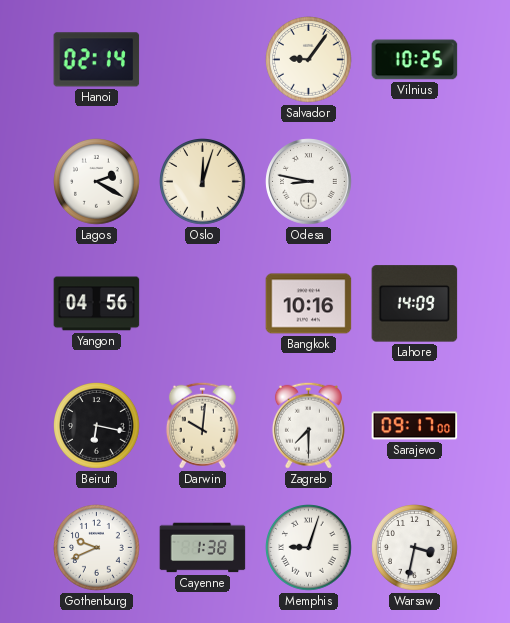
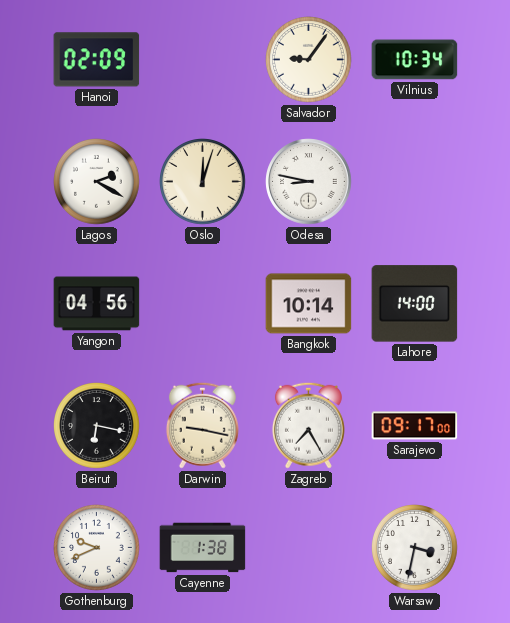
Hanoi: 02:14 -> 02:09 (97, 60)
Vilnius: 10:25 -> 10:34 (415, 60)
Bangkok: 10:16 -> 10:14 (309, 304)
Lahore: 14:09 -> 14:00 (415, 304)
Darwin: 10:01 -> 9:17 (202, 425)
Zagreb: 7:30 -> 7:25 (308, 425)
Memphis: 9:03 -> none (309, 548)
